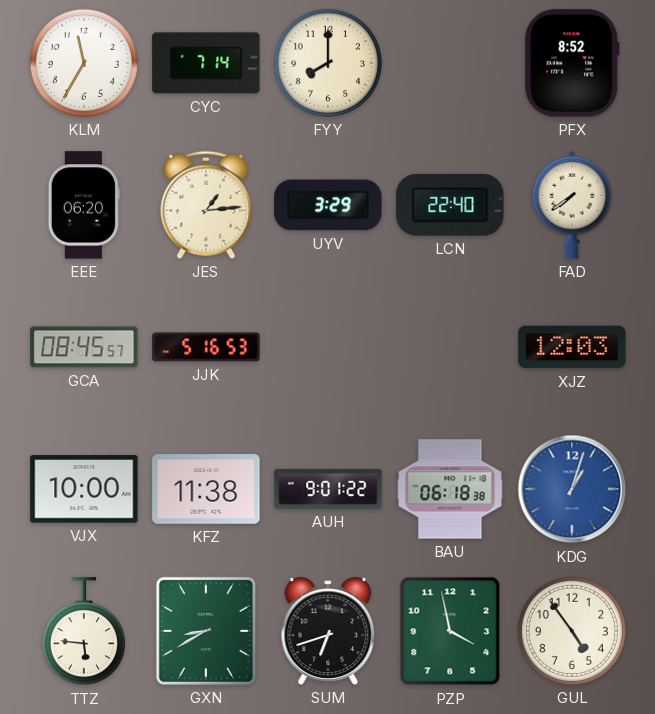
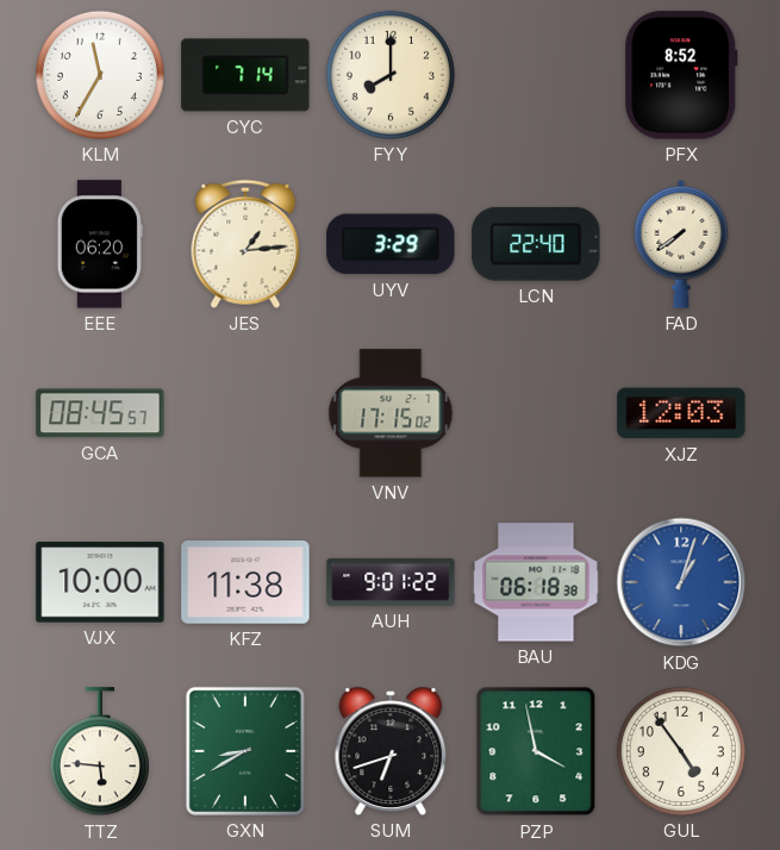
JJK: 5:16 -> none (206, 347)
VNV: none -> 17:15 (391, 413)
